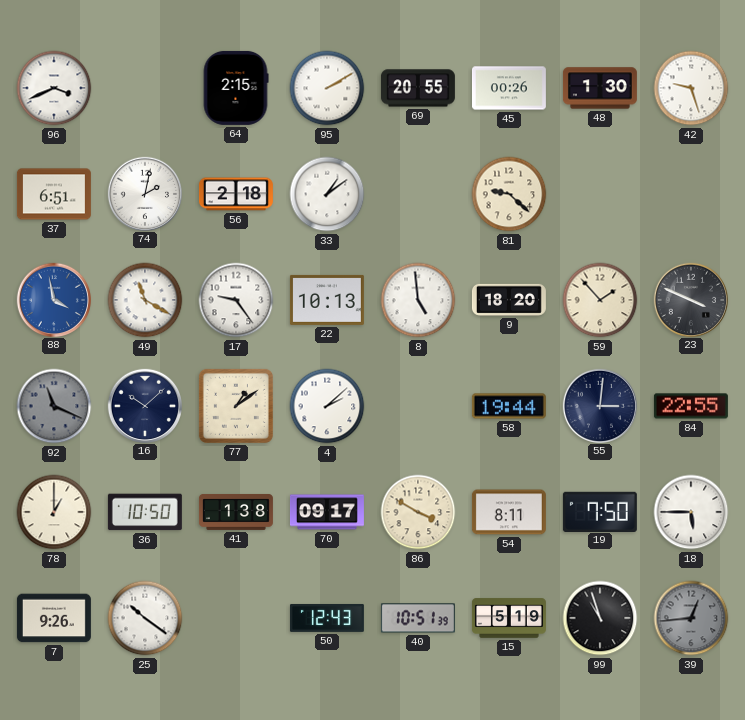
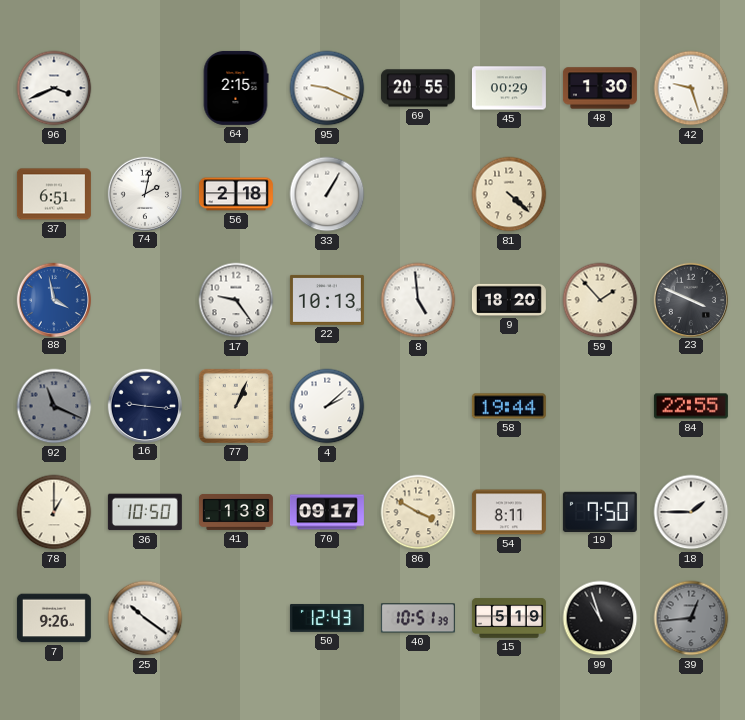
95: 2:10 -> 9:19 (327, 88)
45: 00:26 -> 00:29 (509, 88)
33: 1:09 -> 1:05 (327, 194)
81: 9:22 -> 4:22 (509, 194)
49: 11:20 -> none (145, 300)
16: 10:08 -> 9:16 (144, 405)
77: 1:09 -> 1:04 (236, 406)
55: 3:01 -> none (599, 405)
18: 5:45 -> 1:45 (691, 512)
